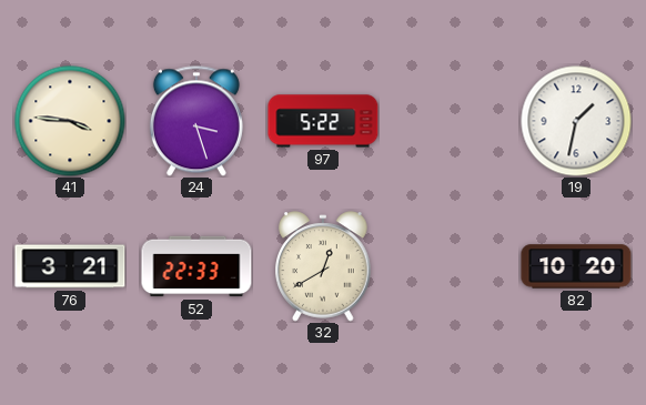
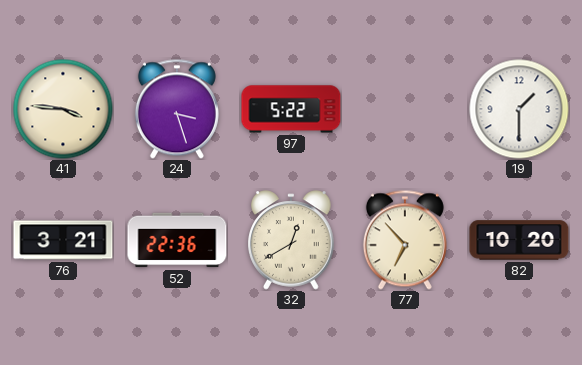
19: 1:32 -> 1:30 (519, 109)
52: 22:33 -> 22:36 (177, 240)
77: none -> 6:53 (405, 240)
